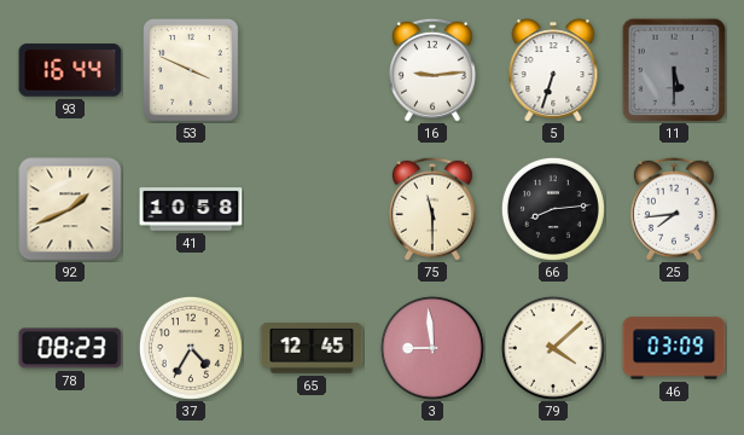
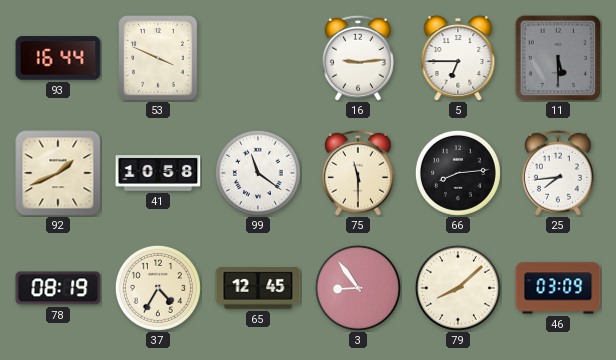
5: 6:33 -> 6:45 (458, 58)
99: none -> 11:21 (258, 173)
78: 08:23 -> 08:19 (58, 288)
3: 8:59 -> 8:54 (358, 288)
79: 4:08 -> 8:08 (458, 288)
